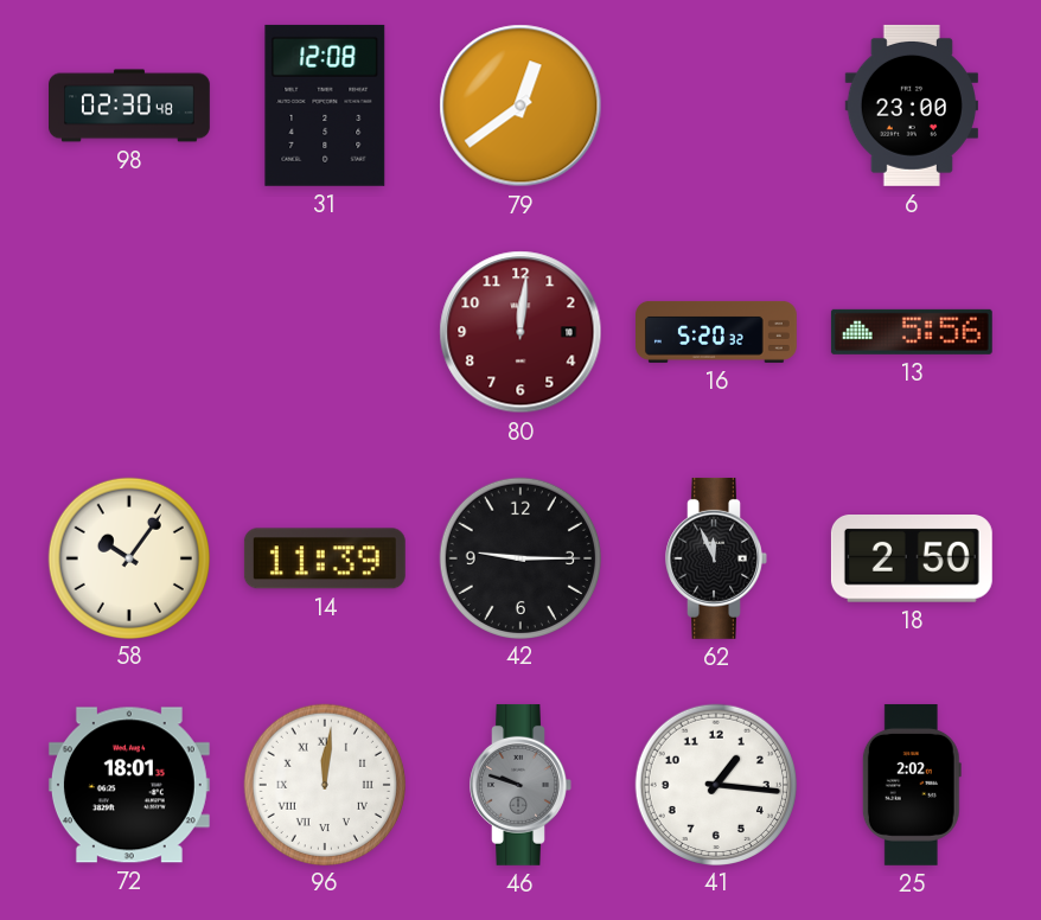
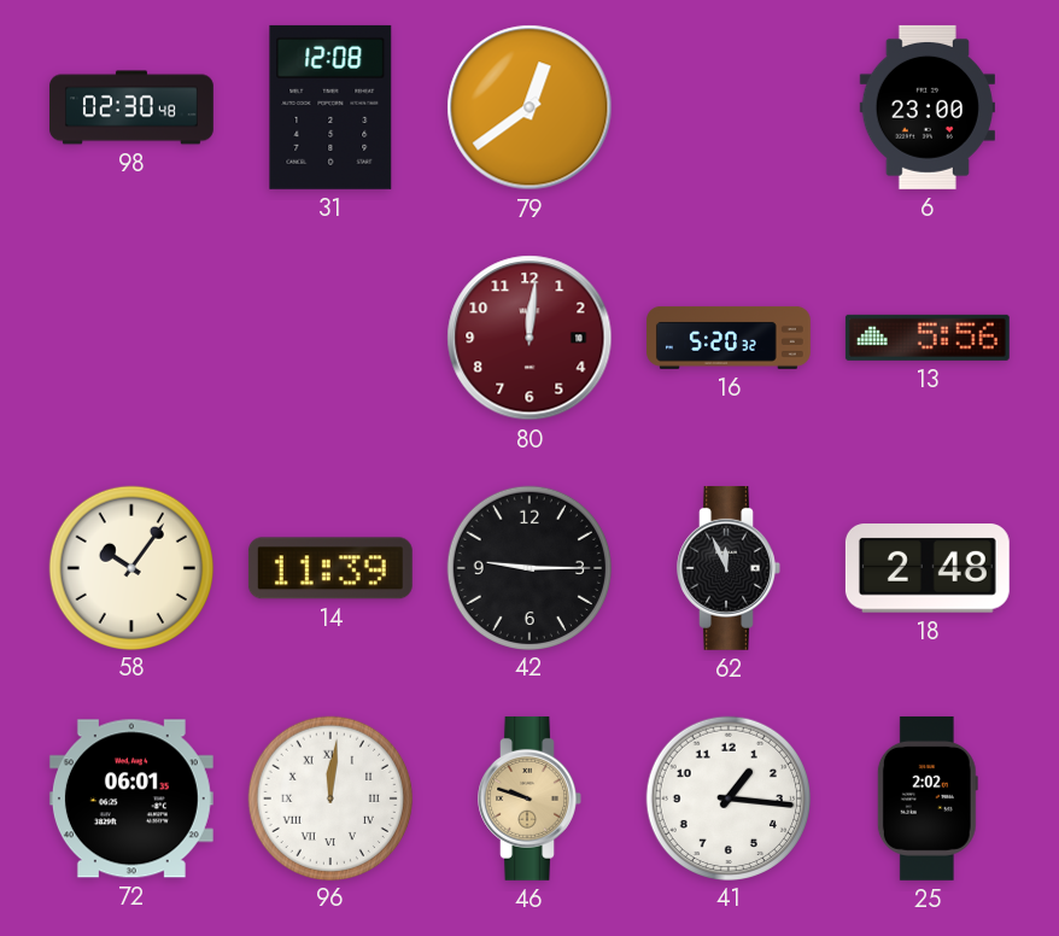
18: 2:50 -> 2:48 (928, 569)
72: 18:01 -> 06:01 (131, 798)
46 dial: grey -> champagne (529, 798)
